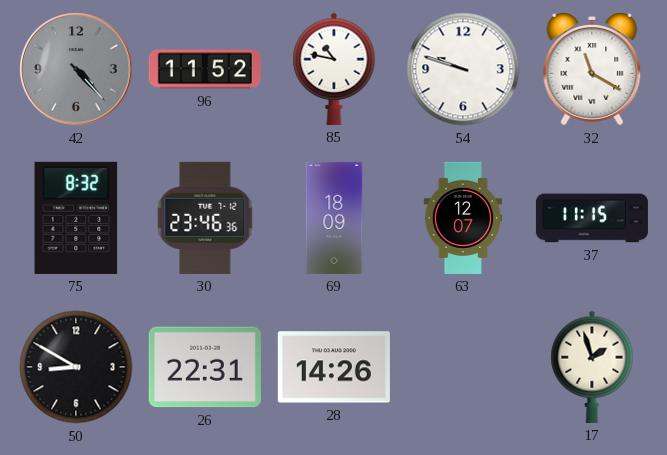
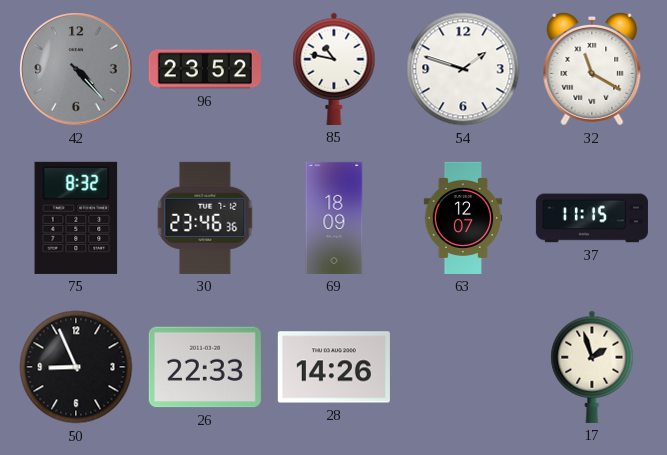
96: 11:52 -> 23:52 (205, 69)
54: 9:48 -> 1:48 (463, 69)
50: 8:50 -> 8:56 (76, 367)
26: 22:31 -> 22:33 (205, 367)
